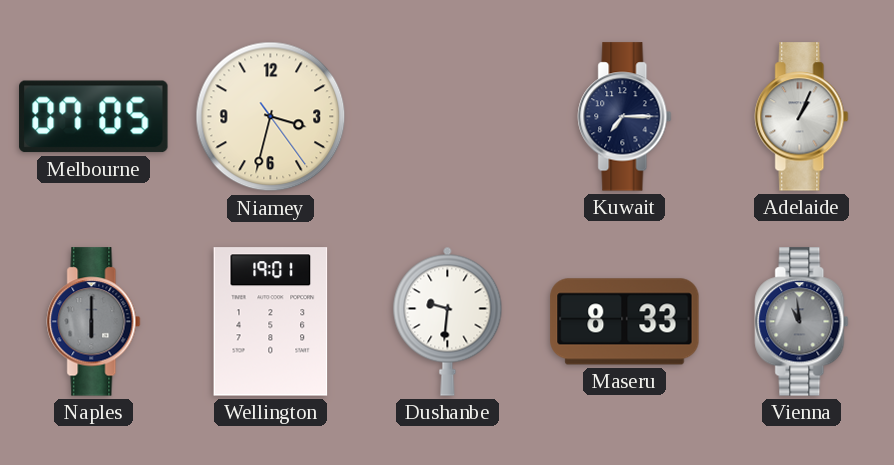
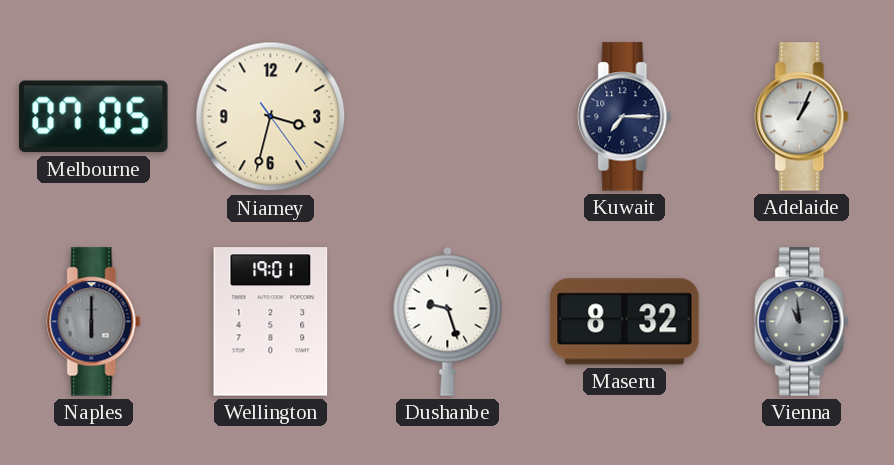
Dushanbe: 9:31 -> 9:27 (448, 321)
Maseru: 8:33 -> 8:32 (625, 322)
